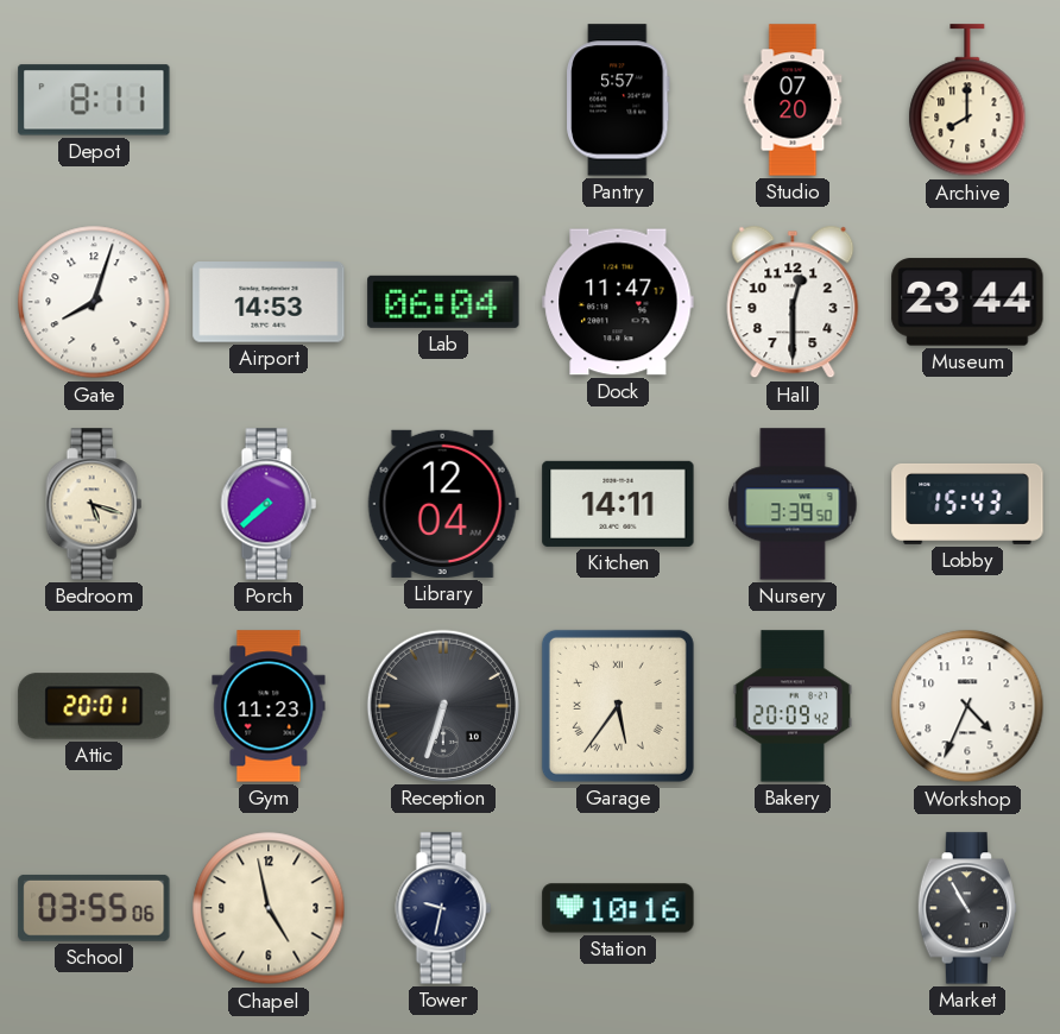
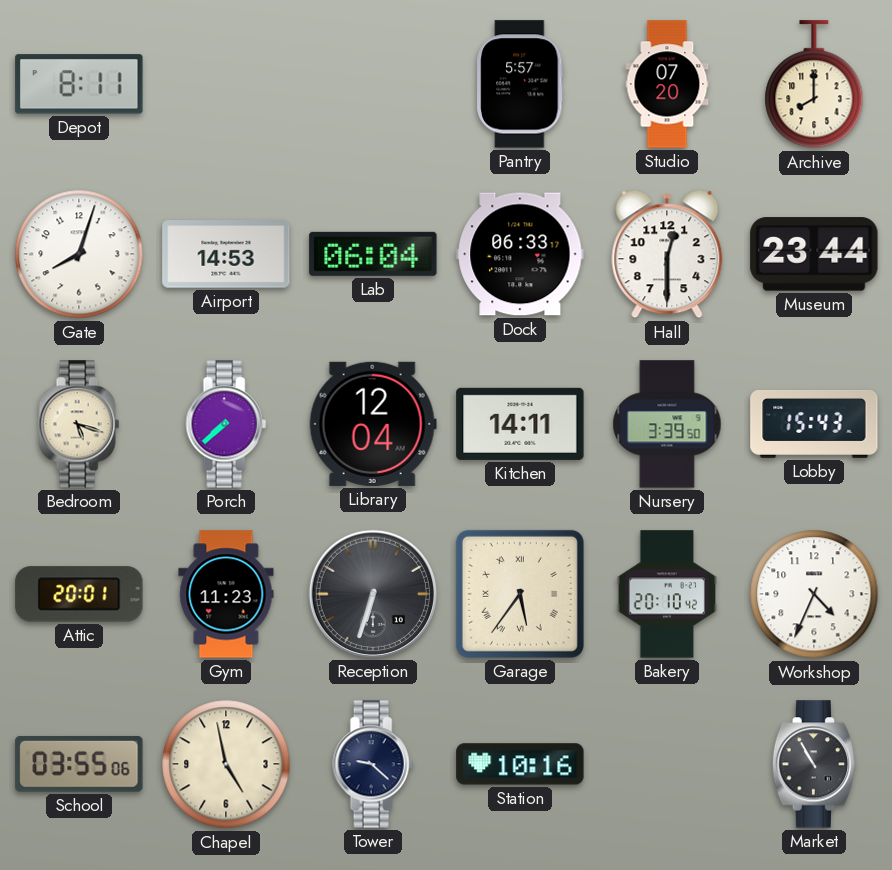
Dock: 11:47 -> 06:33 (520, 254)
Bakery: 20:09 -> 20:10 (666, 594)
Tower: 9:32 -> 9:22 (373, 764)
